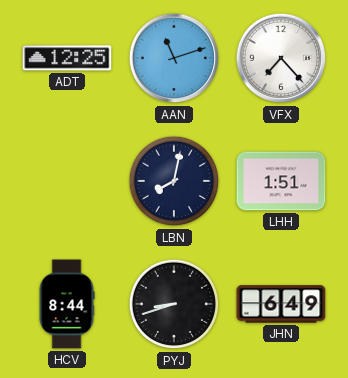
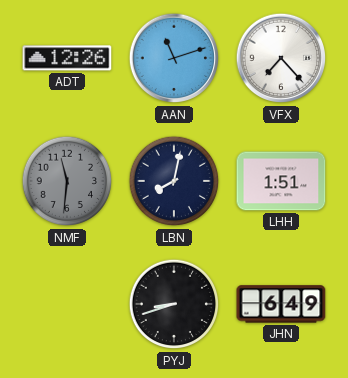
ADT: 12:25 -> 12:26 (67, 58)
NMF: none -> 11:31 (67, 181)
HCV: 8:44 -> none (67, 304)
